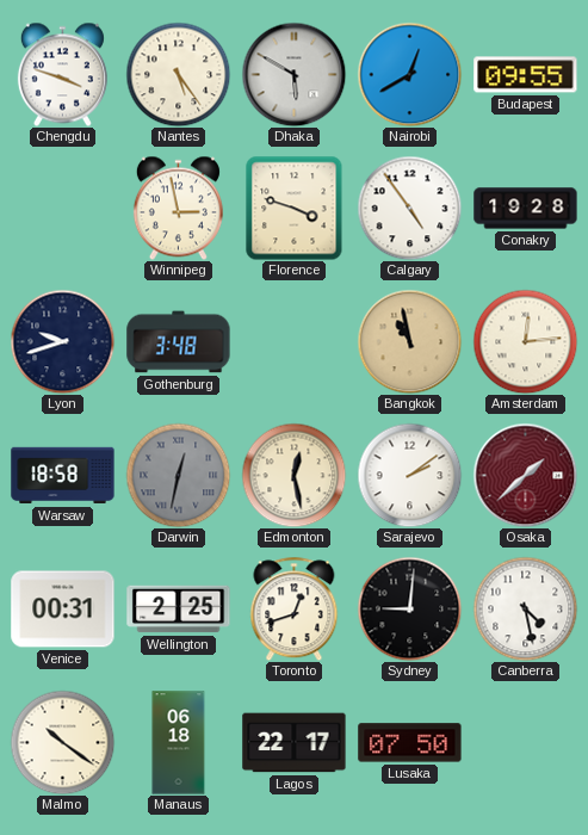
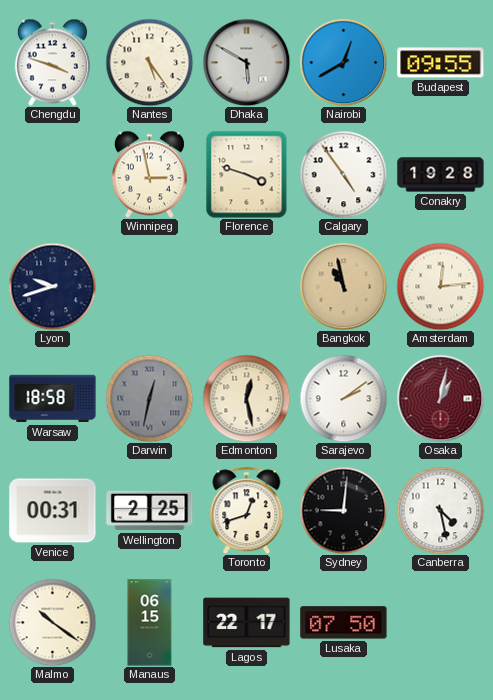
Gothenburg: 3:48 -> none (179, 342)
Osaka: 1:38 -> 1:02 (440, 398)
Manaus: 06:18 -> 06:15 (150, 623)
